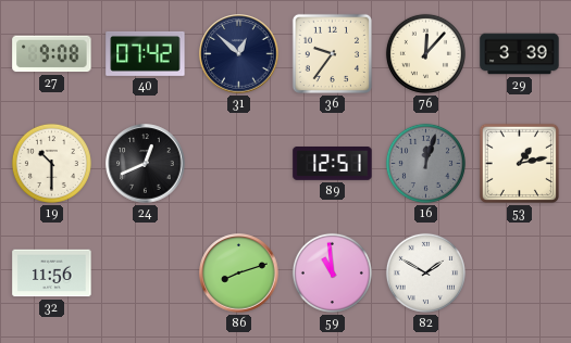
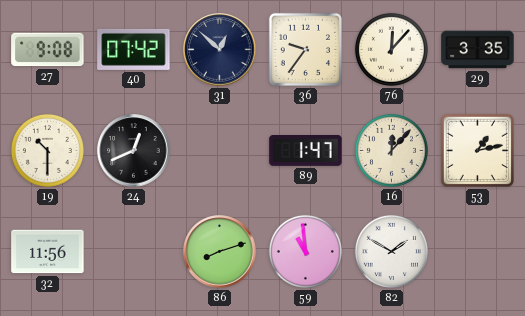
29: 3:39 -> 3:35 (478, 50)
89: 12:51 -> 1:47 (306, 151)
16: 12:03 -> 12:07 (391, 150)
16 dial: grey -> cream (391, 150)
